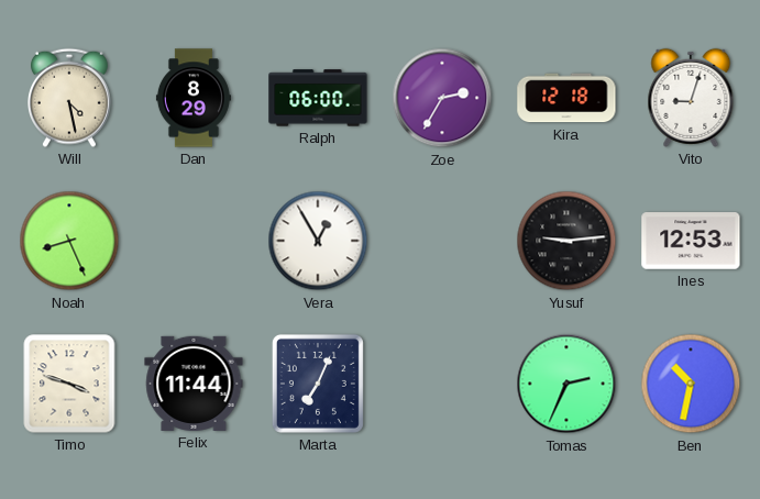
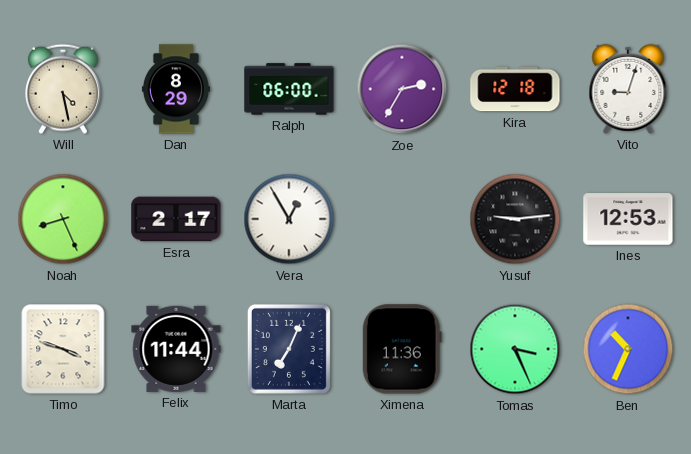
Esra: none -> 2:17 (176, 219)
Ximena: none -> 11:36 (402, 349)
Tomas: 2:34 -> 3:26 (515, 349)
Ben: 10:32 -> 10:34 (628, 349)
